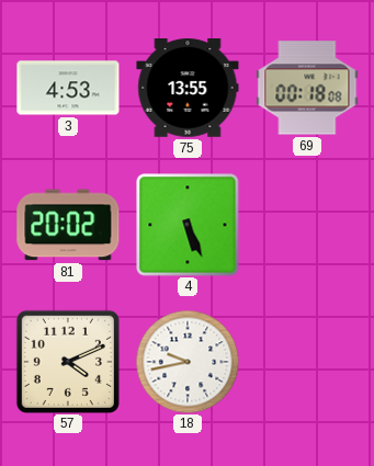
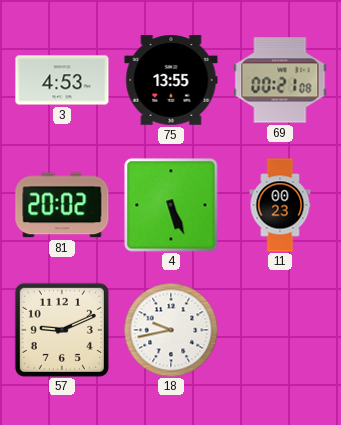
69: 00:18 -> 00:21 (280, 80)
11: none -> 00:23 (280, 205)
57: 4:11 -> 9:11 (62, 330)
